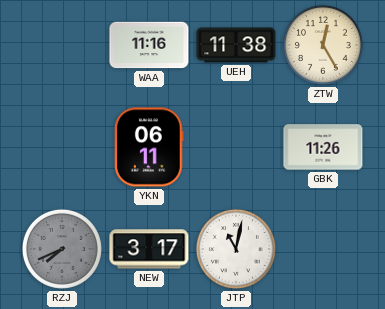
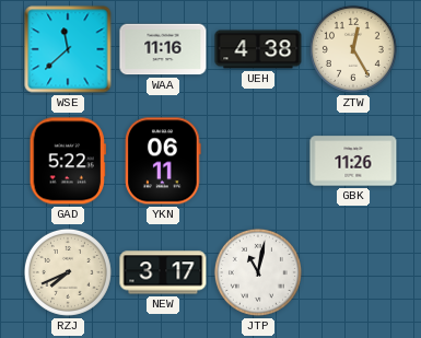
WSE: none -> 11:38 (68, 49)
UEH: 11:38 -> 4:38 (258, 49)
GAD: none -> 5:22 (68, 161)
RZJ dial: grey -> cream (68, 272)
